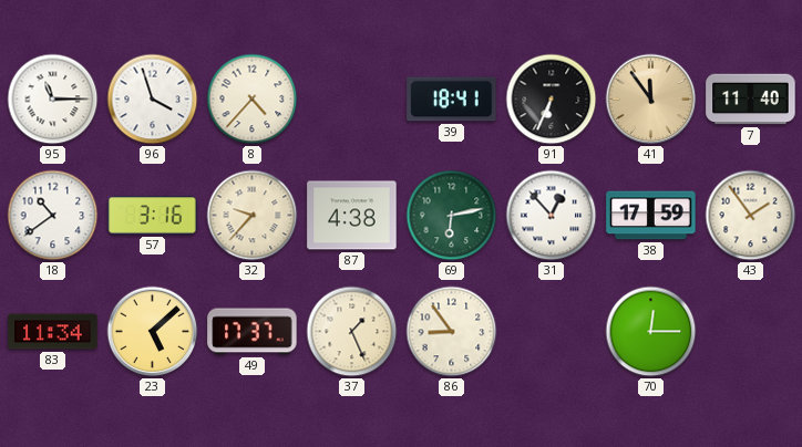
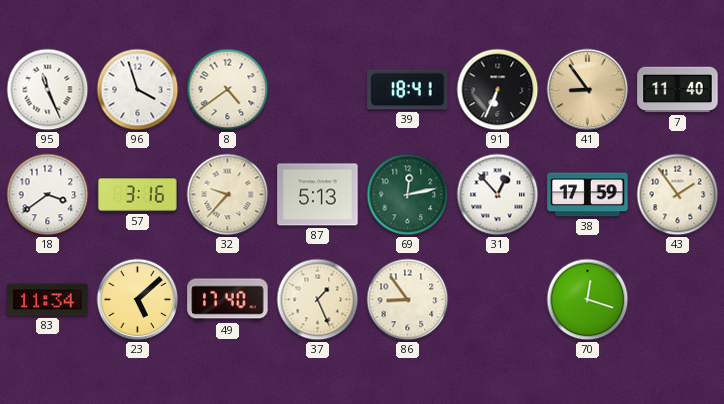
95: 11:15 -> 11:26 (48, 90)
8: 4:37 -> 4:39 (228, 90)
41: 11:54 -> 8:54 (588, 90)
18: 10:39 -> 3:39 (48, 195)
87: 4:38 -> 5:13 (318, 195)
69: 6:13 -> 12:13 (408, 195)
49: 17:37 -> 17:40 (228, 300)
70: 12:15 -> 12:18 (588, 300)
